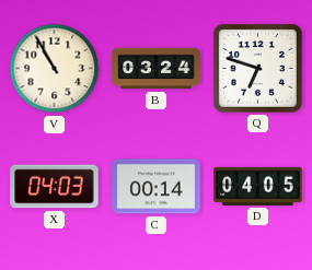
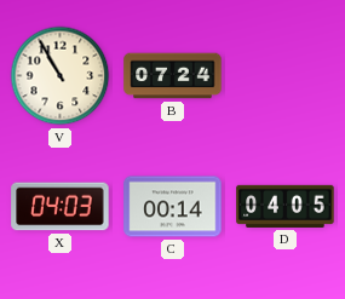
B: 03:24 -> 07:24 (173, 76)
Q: 6:48 -> none (257, 68)
